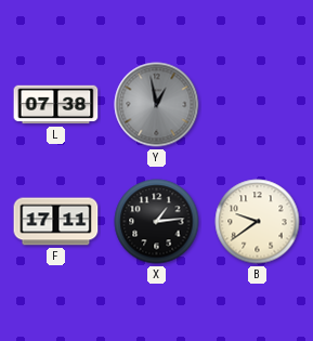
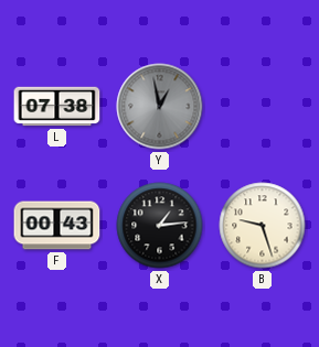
F: 17:11 -> 00:43 (57, 226)
B: 9:39 -> 9:27 (263, 226)
